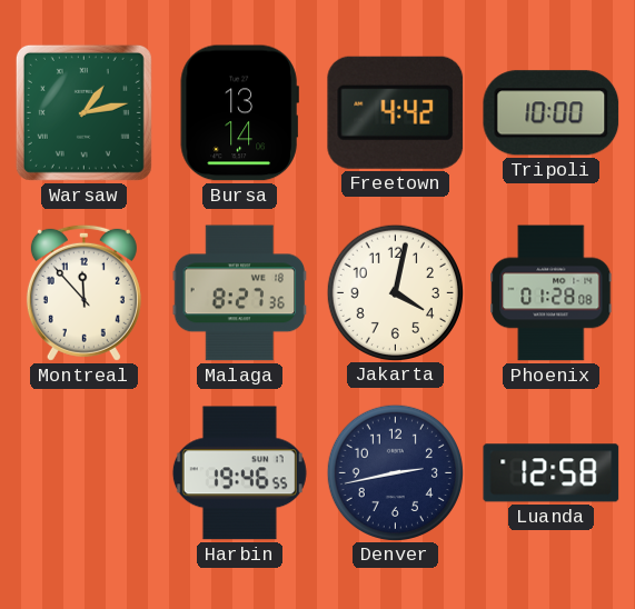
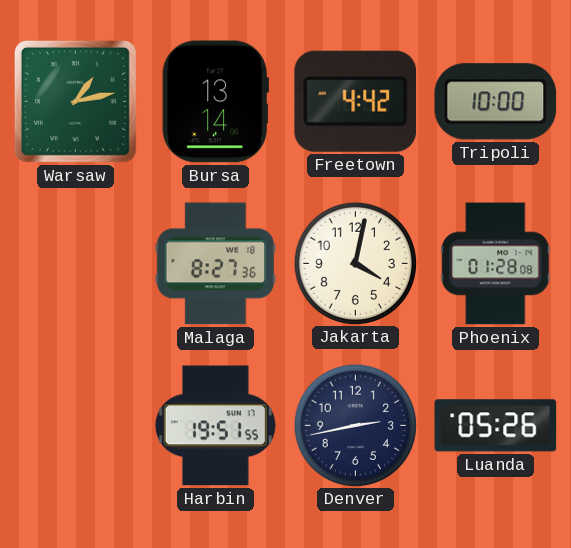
Montreal: 11:53 -> none (83, 292)
Harbin: 19:46 -> 19:51 (215, 426)
Luanda: 12:58 -> 05:26 (496, 426)
